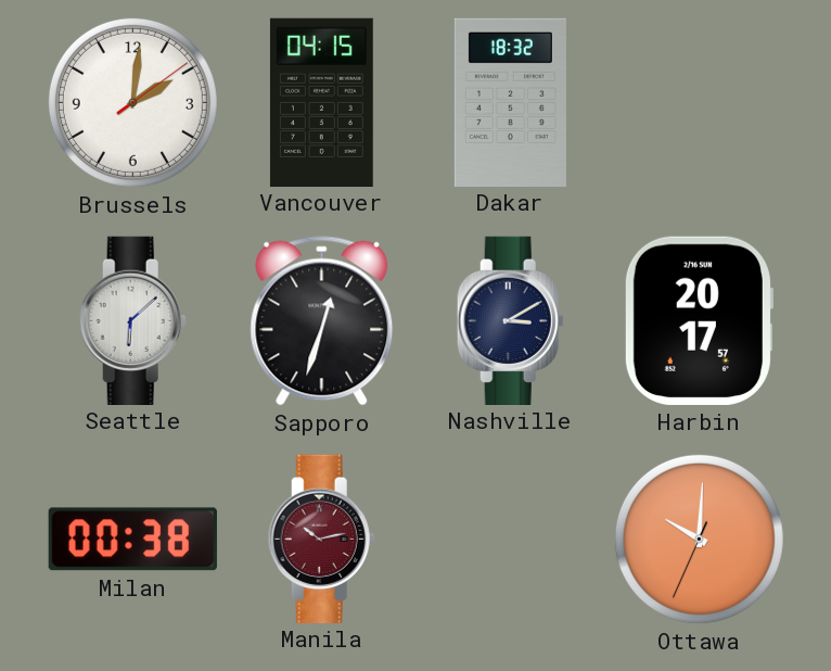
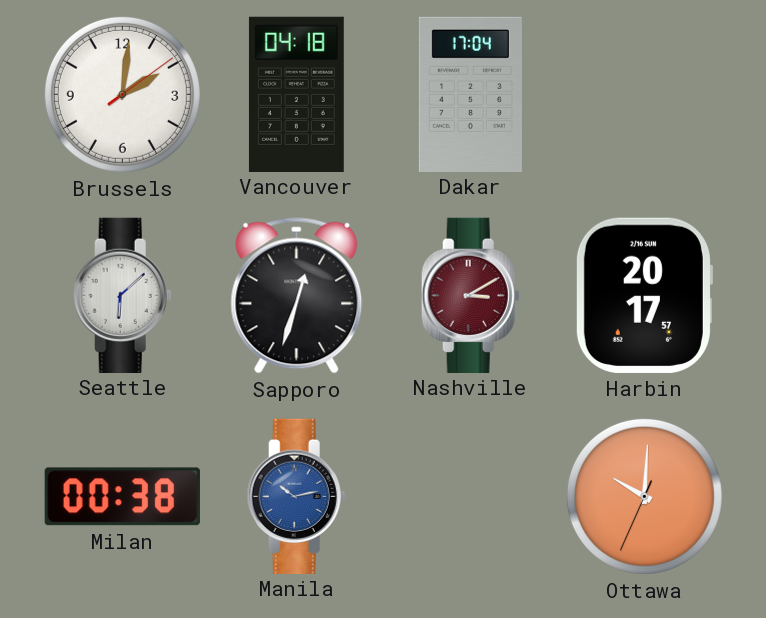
Vancouver: 04:15 -> 04:18 (296, 94)
Dakar: 18:32 -> 17:04 (470, 94)
Nashville dial: navy -> burgundy (470, 295)
Manila dial: burgundy -> blue (296, 496)
